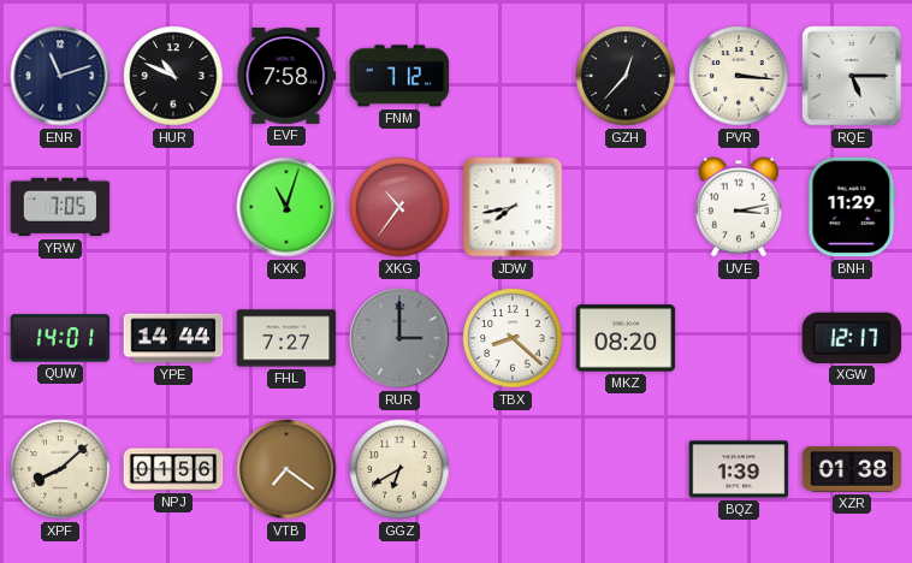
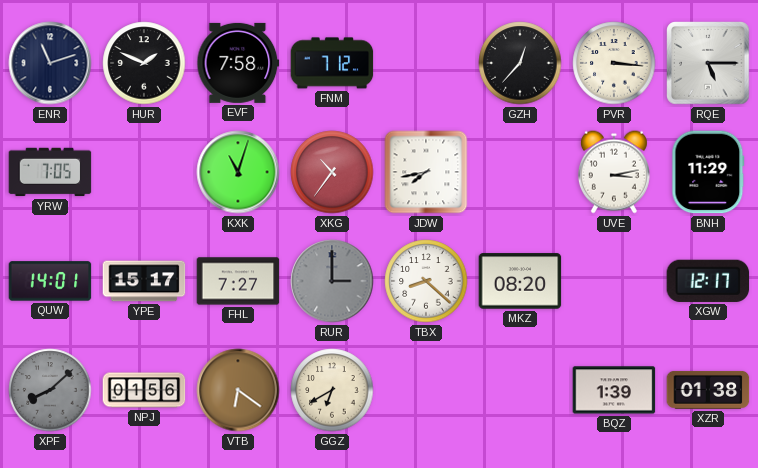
HUR: 10:49 -> 1:49 (144, 63)
YPE: 14:44 -> 15:17 (144, 281)
XPF dial: cream -> grey (50, 390)
VTB: 7:21 -> 6:21 (238, 390)
